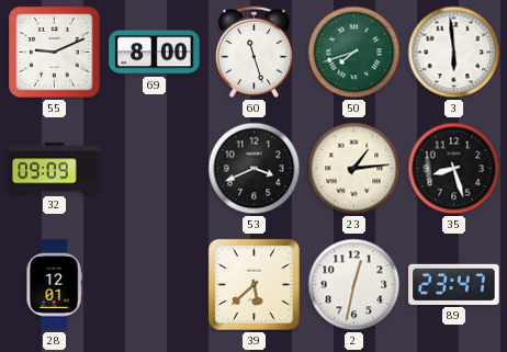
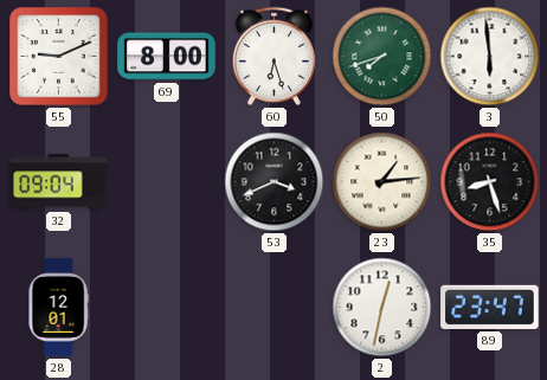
60: 11:27 -> 6:27 (273, 56)
32: 09:09 -> 09:04 (59, 182)
39: 5:38 -> none (253, 284)
